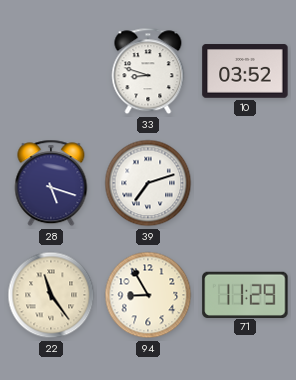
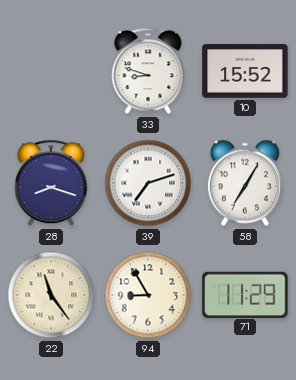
10: 03:52 -> 15:52 (245, 71)
28: 5:18 -> 8:18 (51, 183)
58: none -> 7:05 (245, 183)
